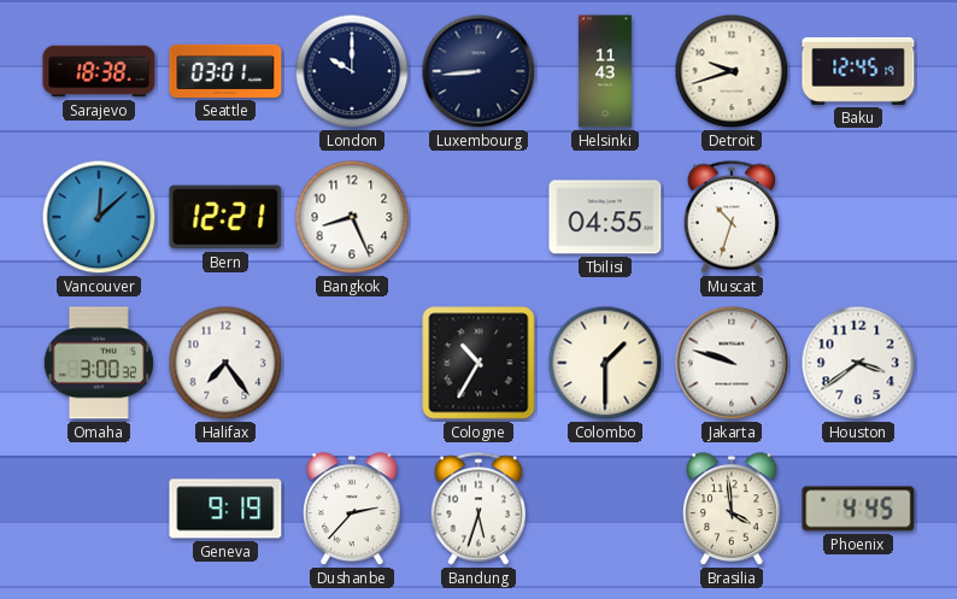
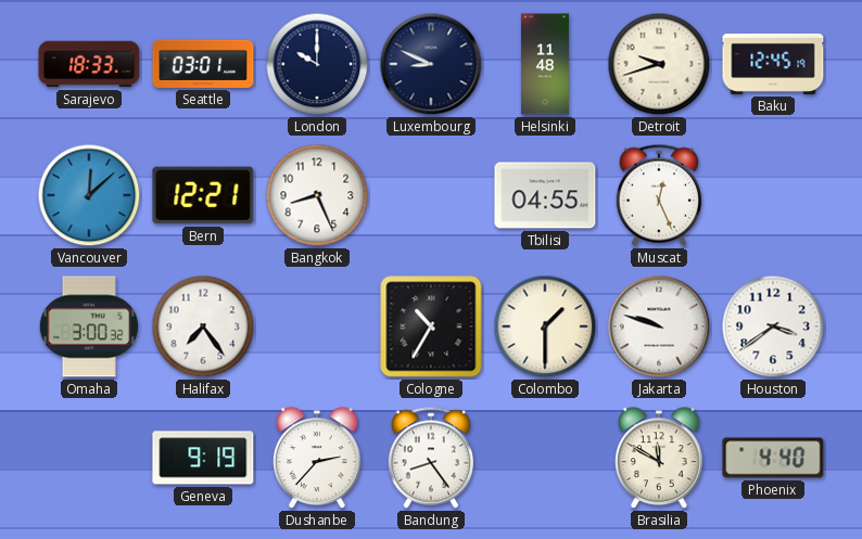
Sarajevo: 18:38 -> 18:33 (89, 64)
Luxembourg: 8:44 -> 8:49 (431, 64)
Helsinki: 11:43 -> 11:48 (545, 64)
Muscat: 10:33 -> 12:26 (659, 195)
Bandung: 5:33 -> 8:24 (431, 458)
Brasilia: 3:59 -> 11:50 (660, 459)
Phoenix: 4:45 -> 4:40 (773, 458)
